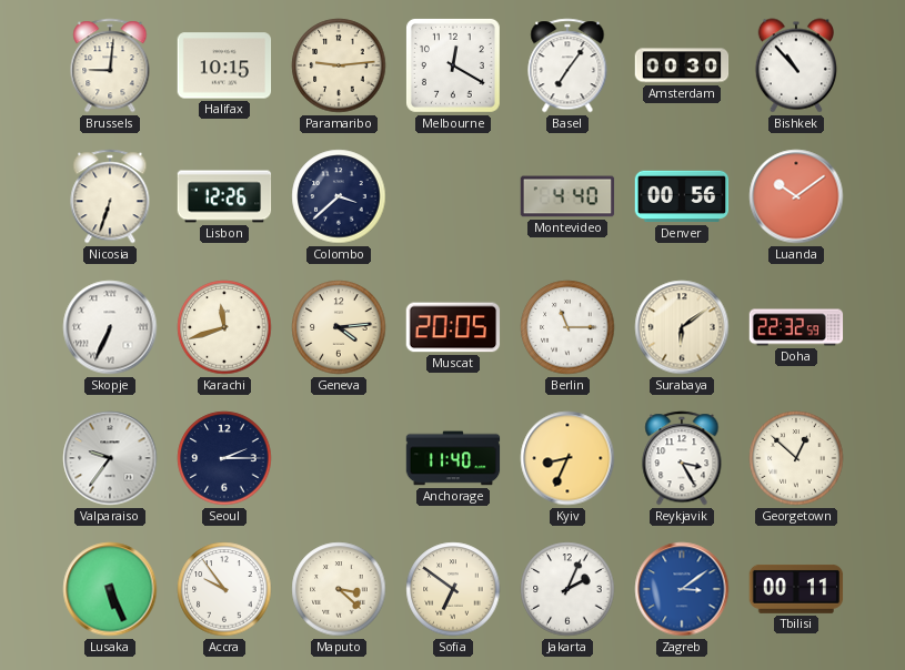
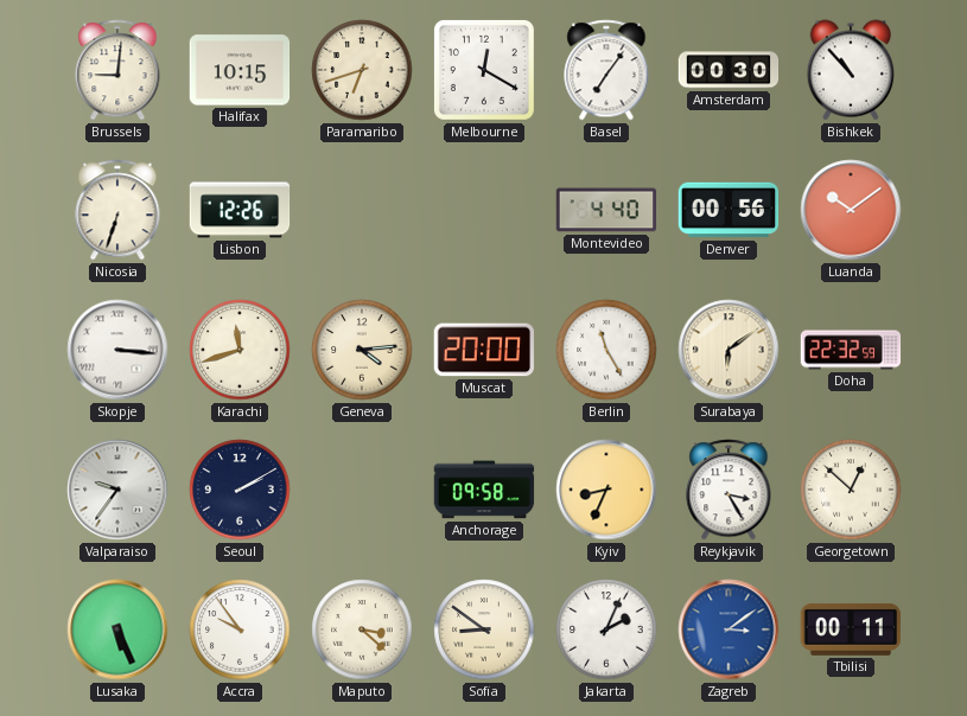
Paramaribo: 9:14 -> 6:42 (362, 70)
Colombo: 3:38 -> none (339, 196)
Skopje: 6:34 -> 3:16 (117, 350)
Muscat: 20:05 -> 20:00 (484, 350)
Berlin: 11:15 -> 11:25 (606, 350)
Seoul: 2:15 -> 2:10 (240, 490)
Anchorage: 11:40 -> 09:58 (484, 490)
Sofia: 6:51 -> 8:51 (484, 629)
